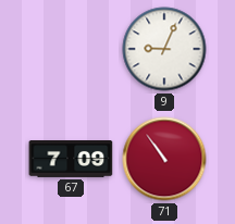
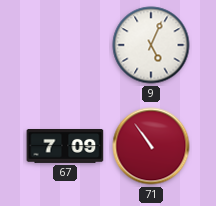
9: 9:04 -> 5:04 (151, 45)
